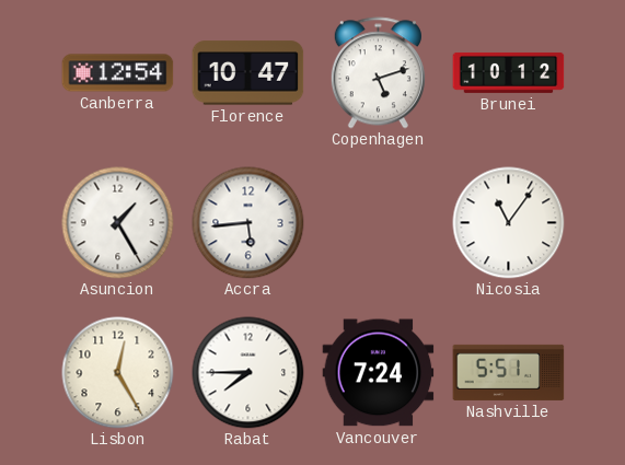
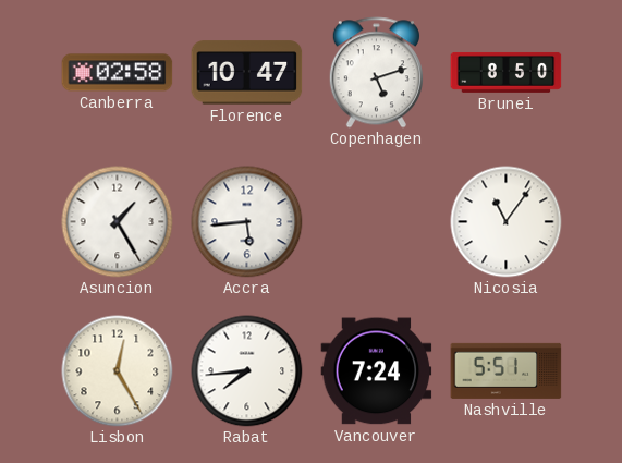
Canberra: 12:54 -> 02:58 (118, 73)
Brunei: 10:12 -> 8:50 (507, 72)
Rabat: 7:45 -> 7:44 (247, 371)
